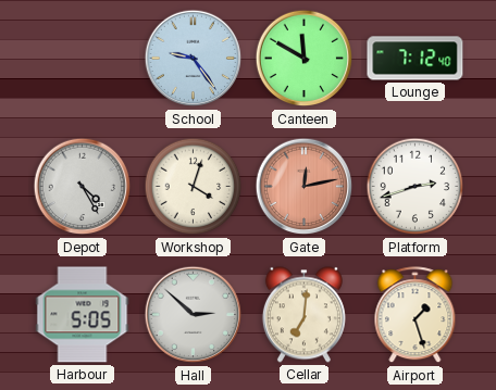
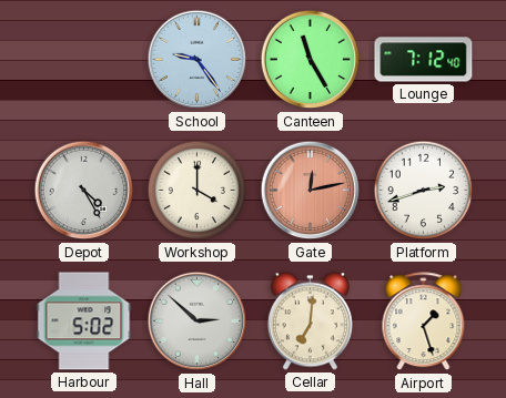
Canteen: 11:50 -> 11:25 (311, 60)
Workshop: 4:03 -> 4:00 (198, 191)
Harbour: 5:05 -> 5:02 (84, 322)
